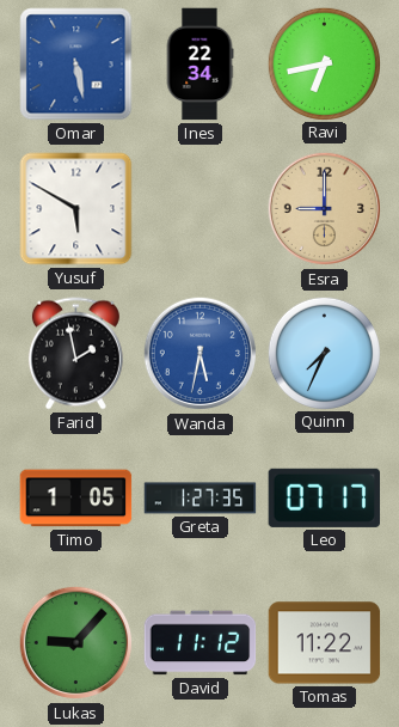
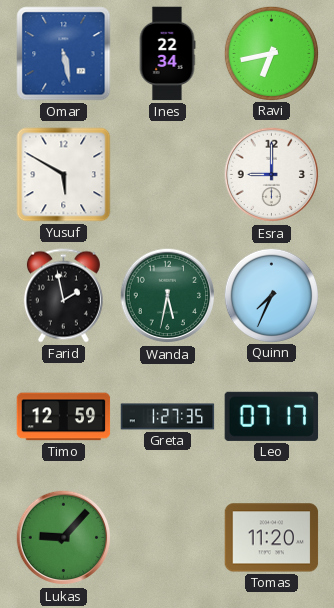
Esra dial: champagne -> white (272, 175)
Wanda dial: blue -> green (168, 296)
Timo: 1:05 -> 12:59 (64, 417)
David: 11:12 -> none (201, 643)
Tomas: 11:22 -> 11:20 (272, 538)
